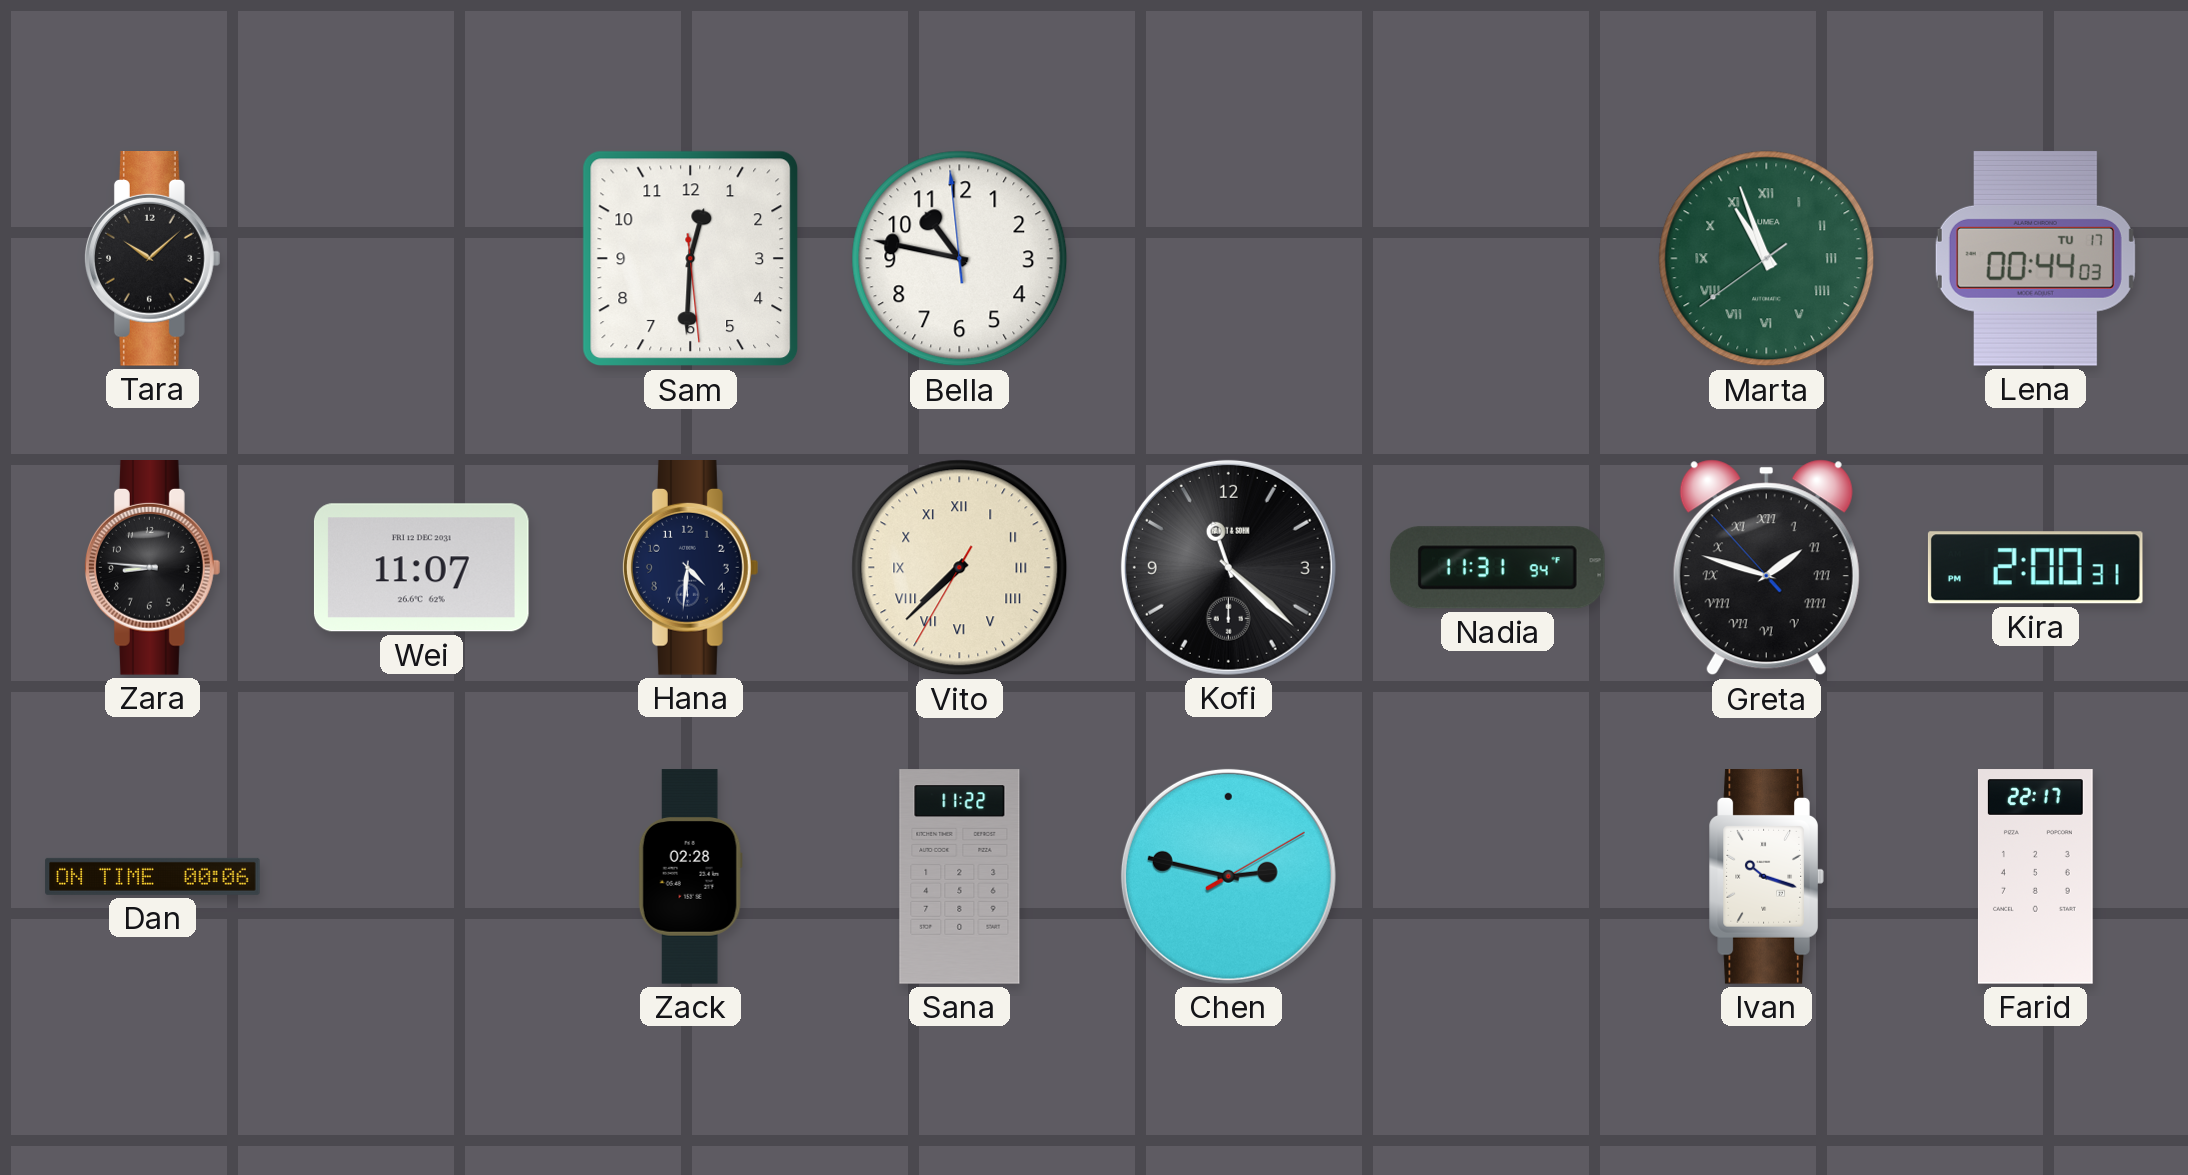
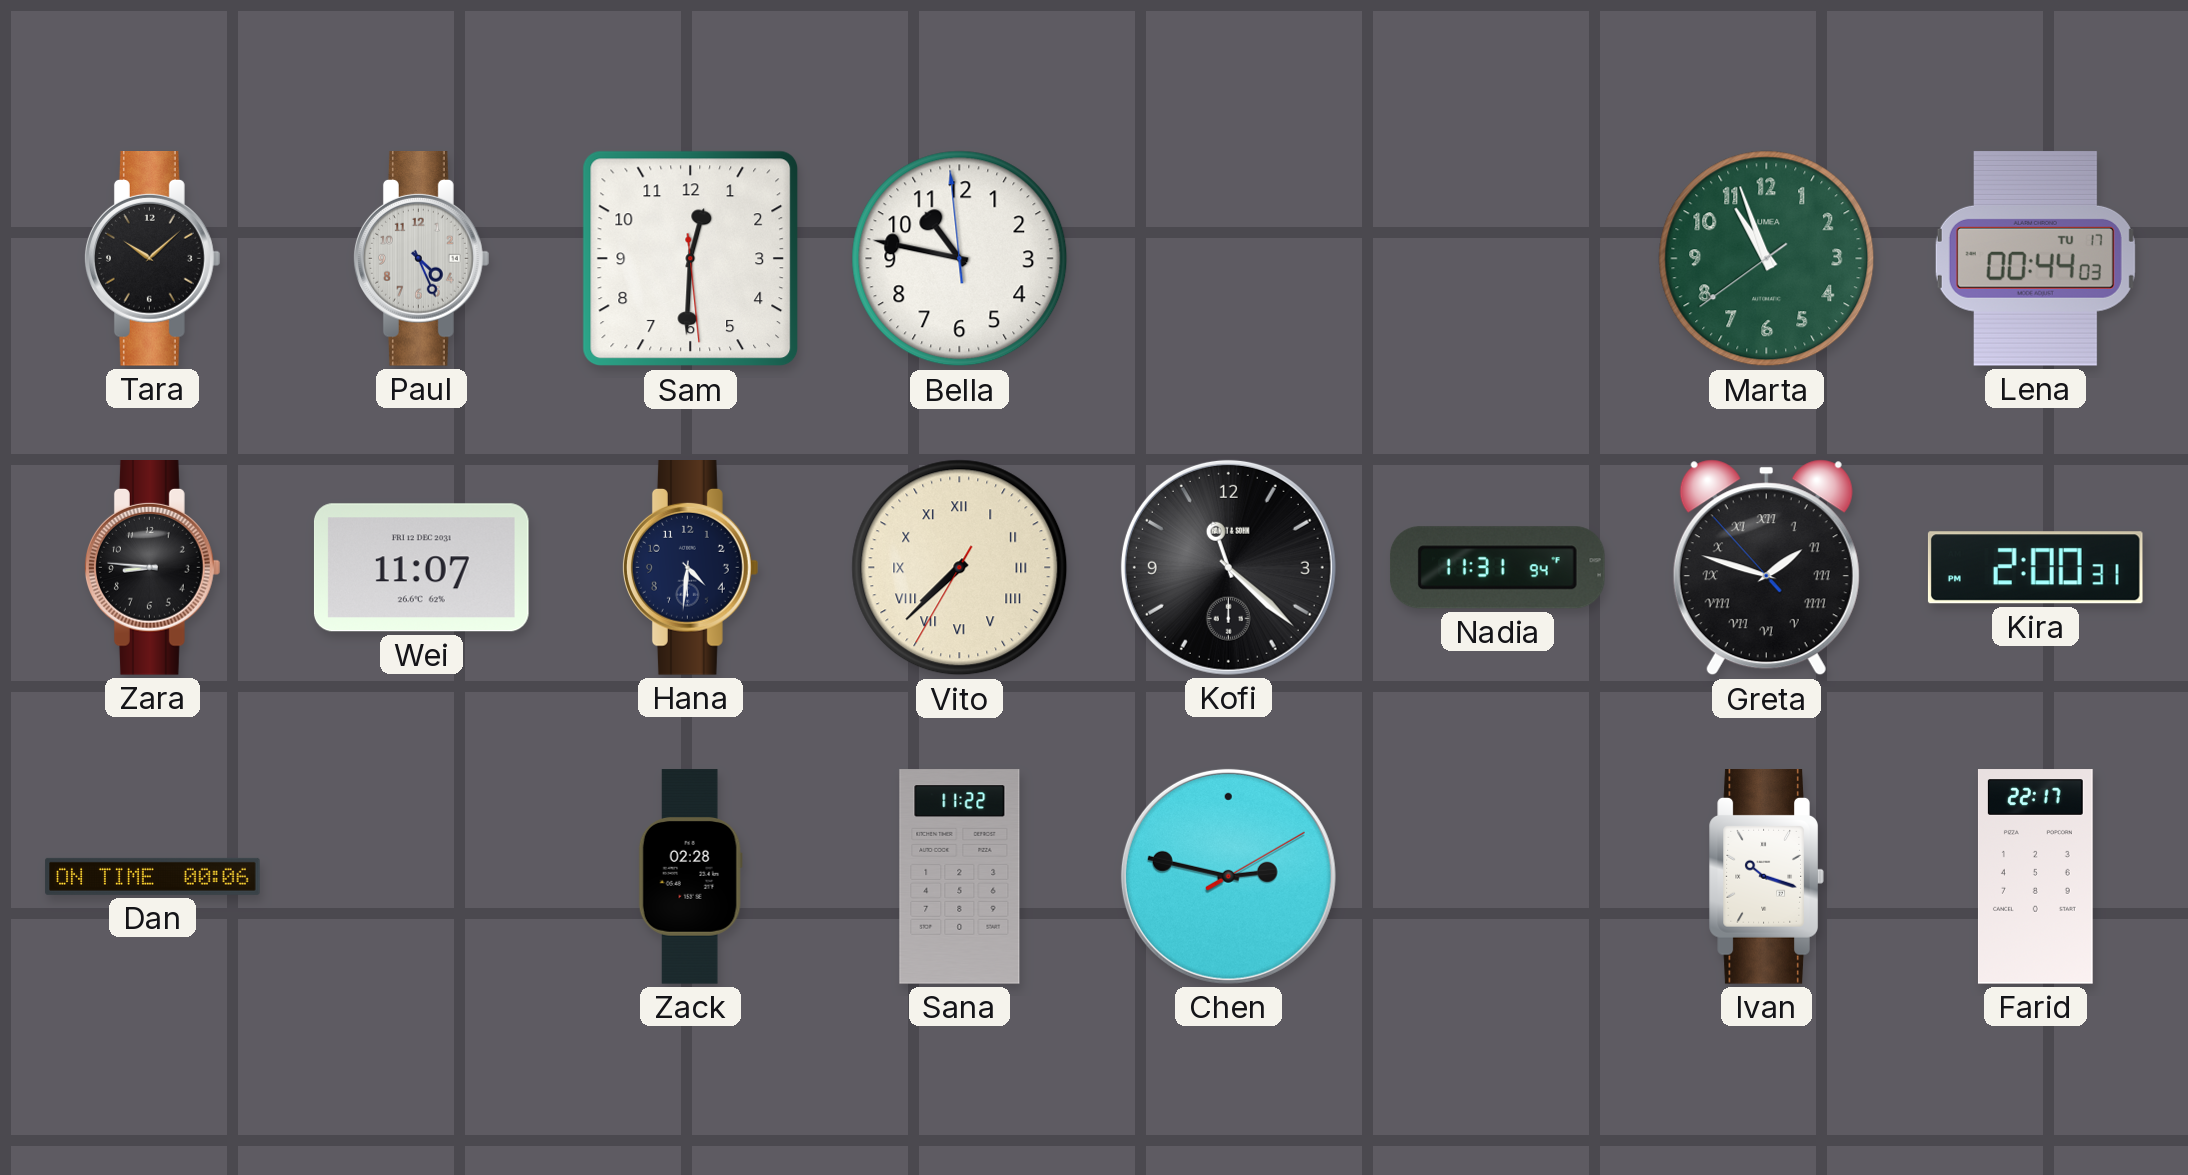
Paul: none -> 4:26 (422, 259)
Marta numerals: Roman -> Arabic (1767, 259)
